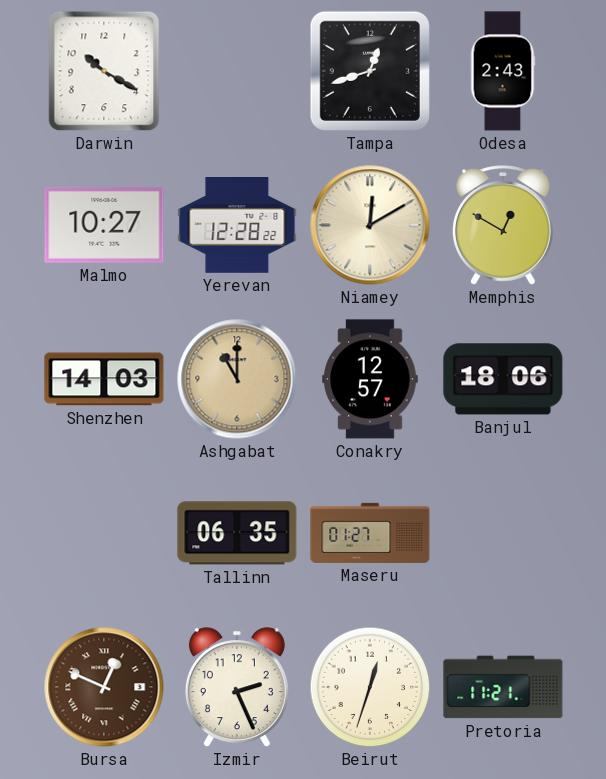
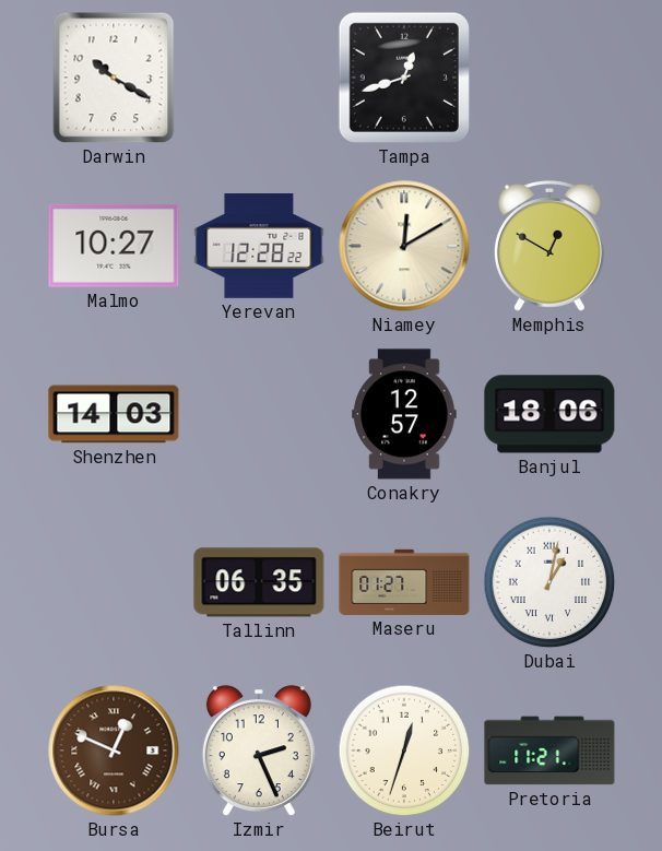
Odesa: 2:43 -> none (503, 71)
Ashgabat: 11:00 -> none (237, 379)
Dubai: none -> 1:02 (549, 582)
